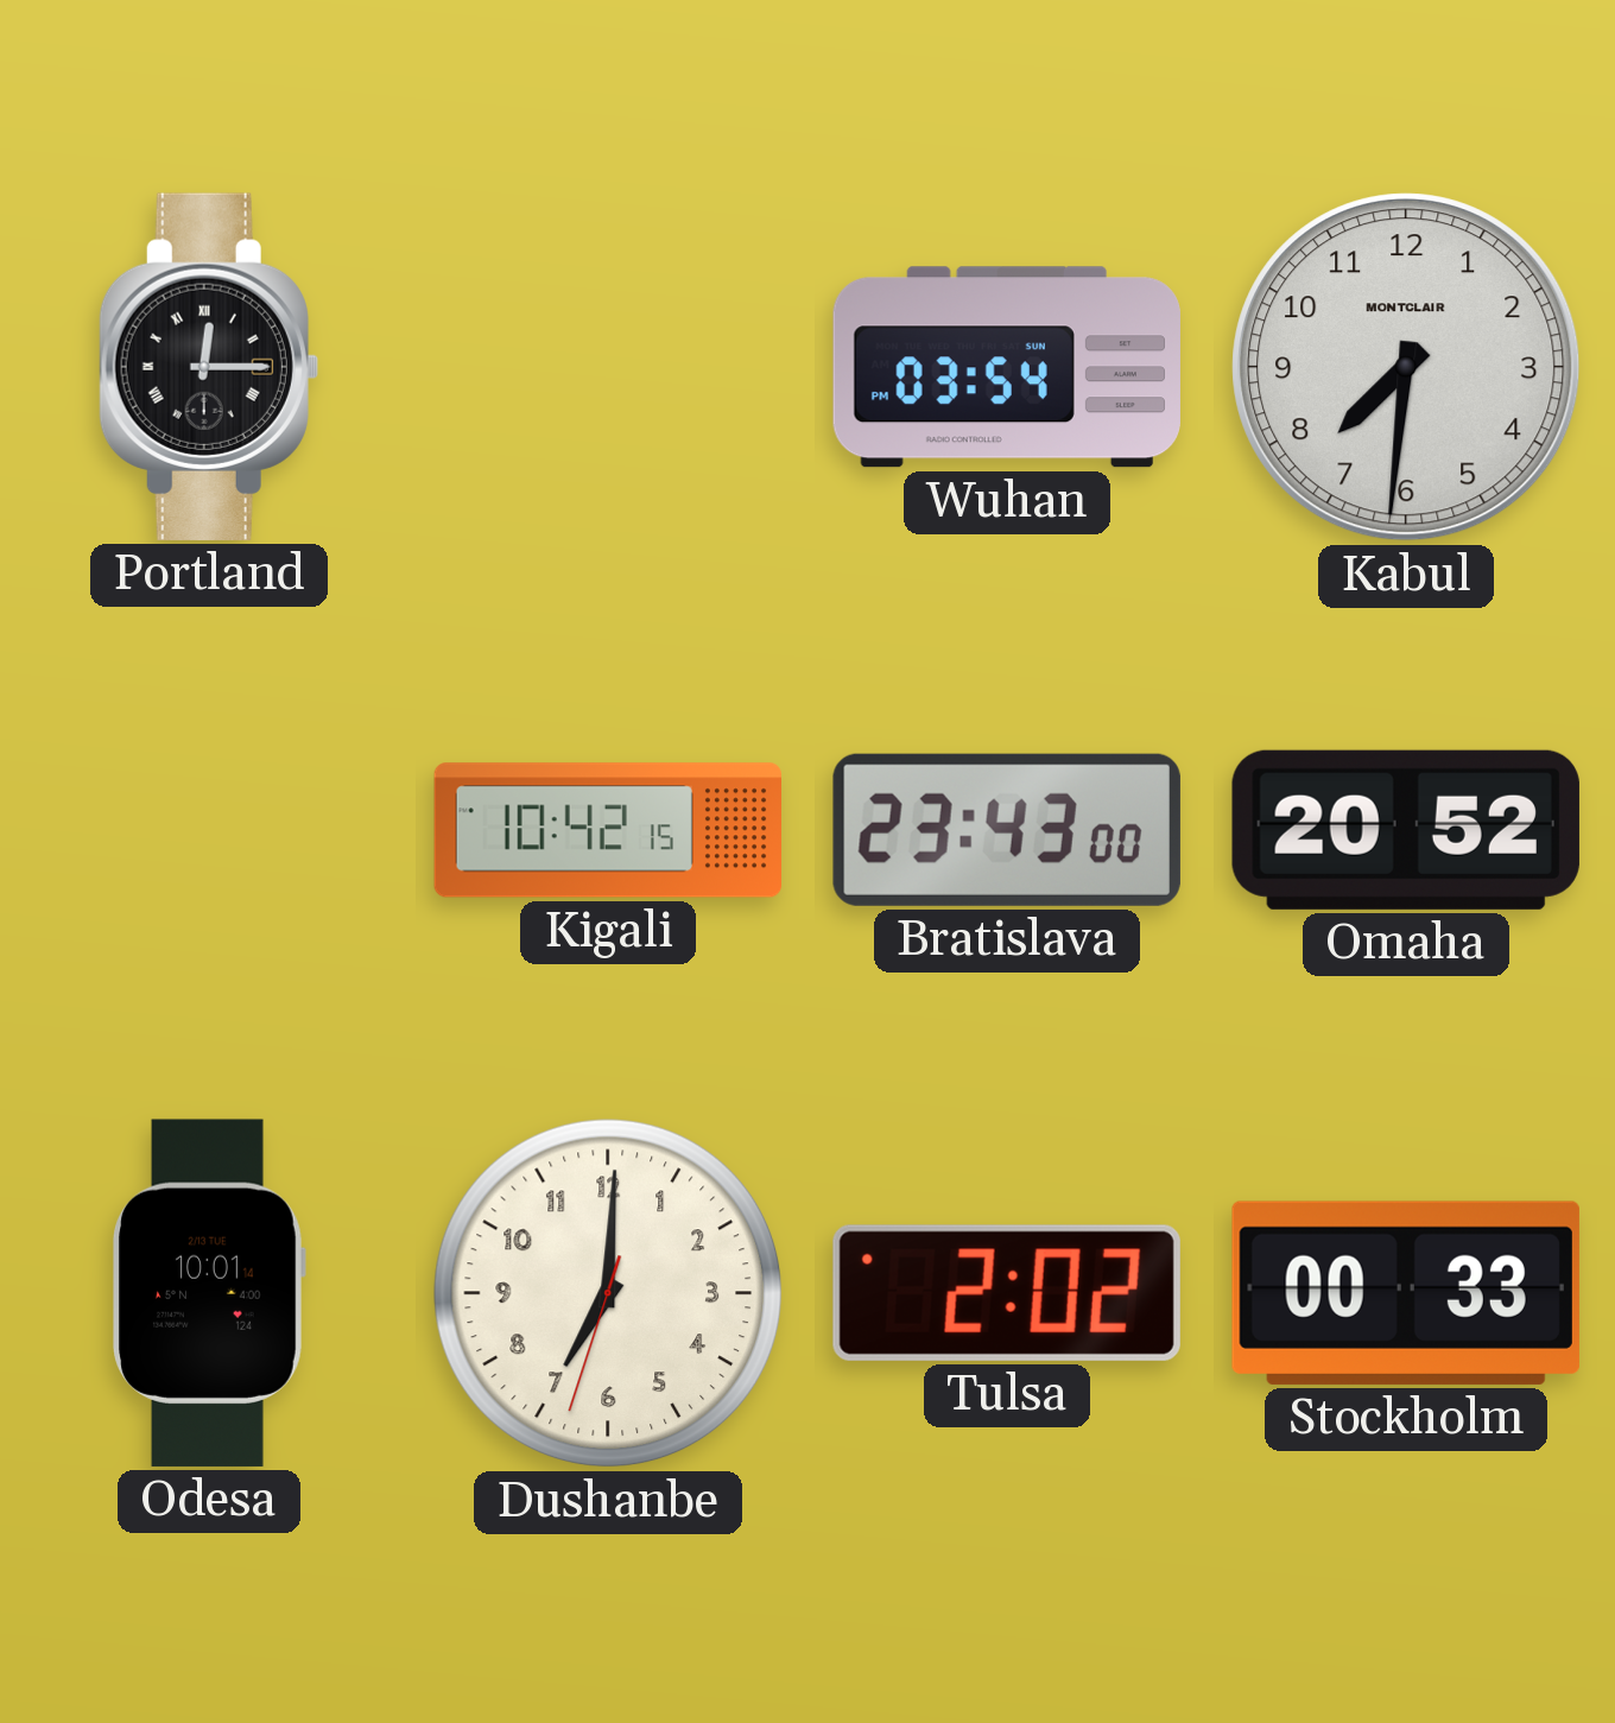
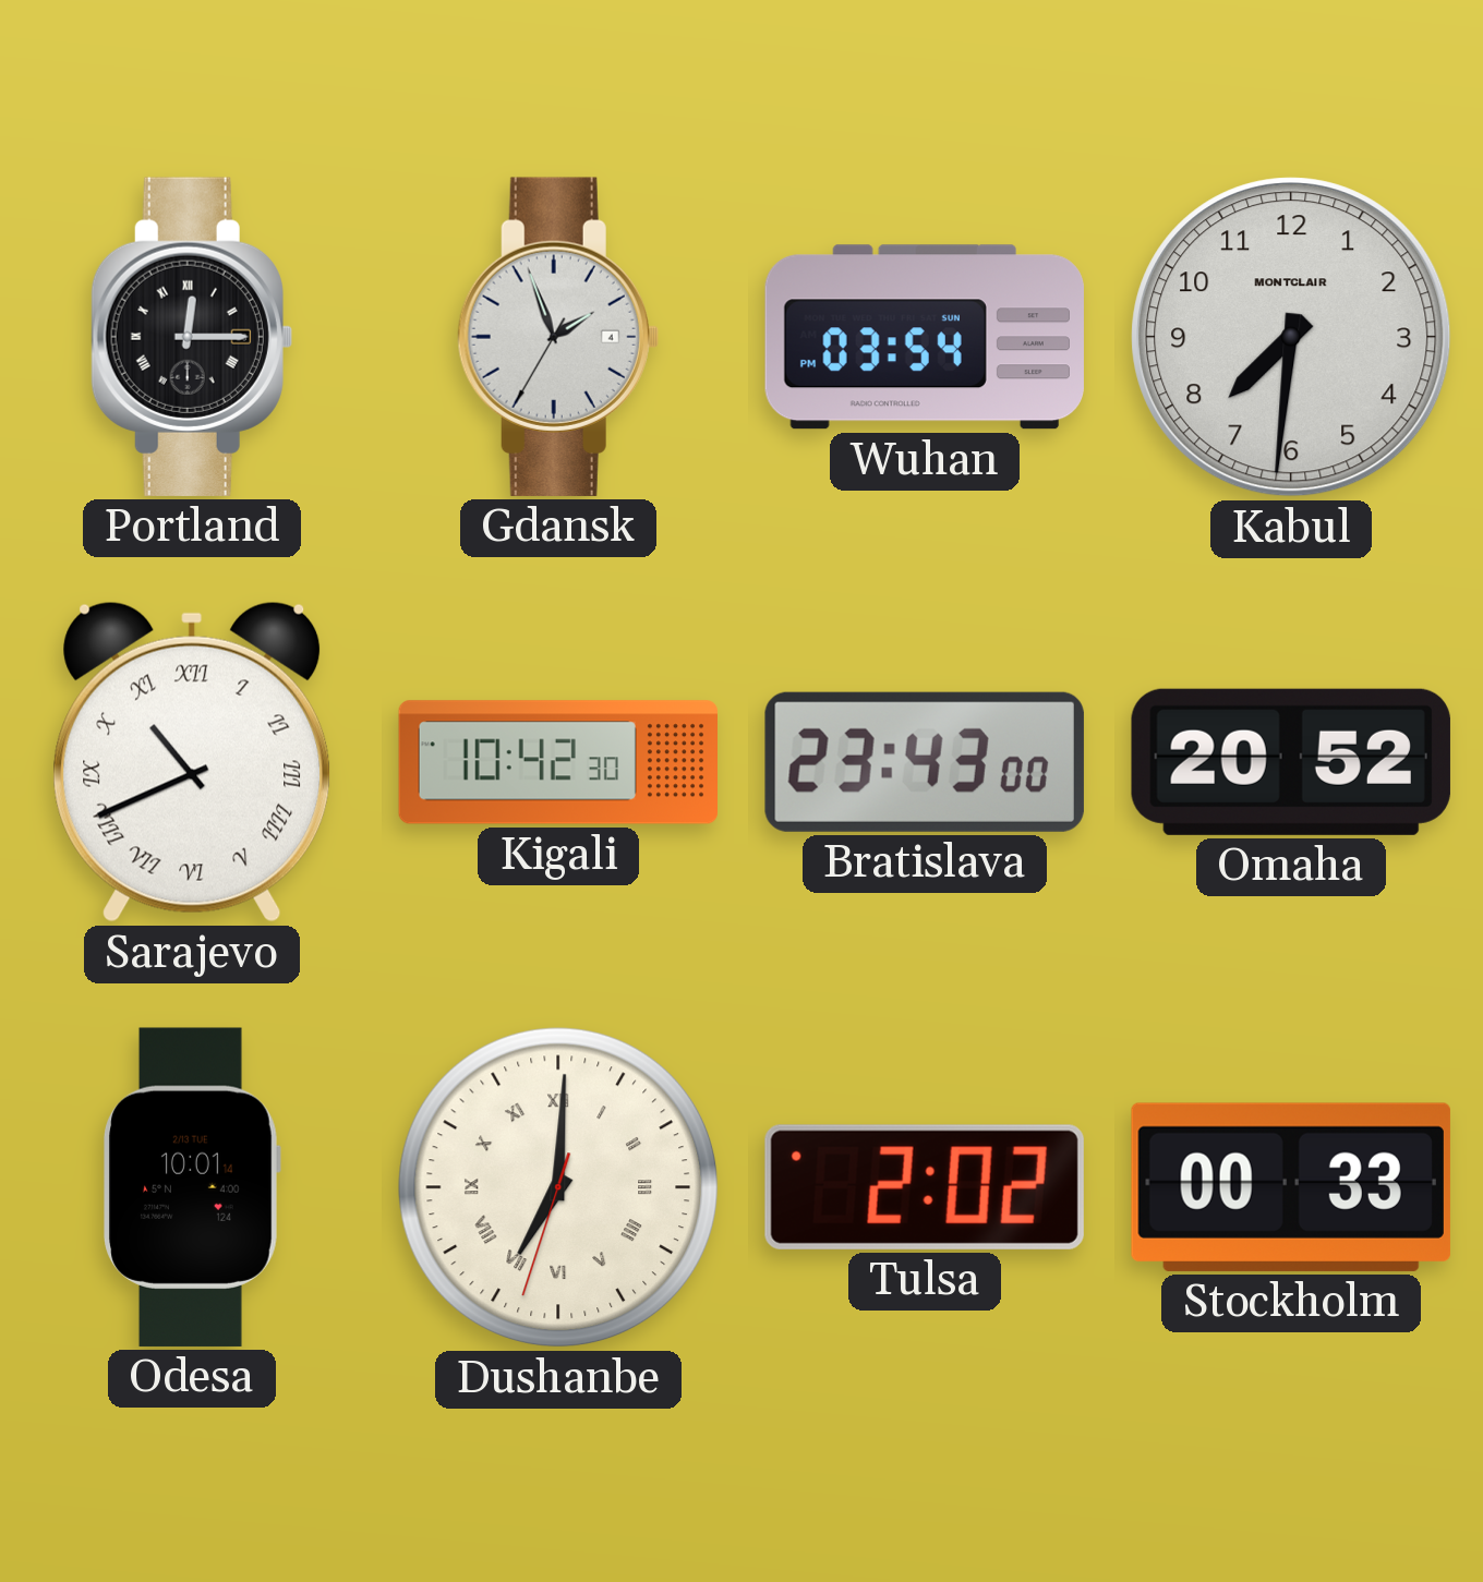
Gdansk: none -> 1:56 (558, 337)
Sarajevo: none -> 10:41 (192, 762)
Kigali: 10:42:15 -> 10:42:30 (557, 762)
Dushanbe numerals: Arabic -> Roman (558, 1187)
